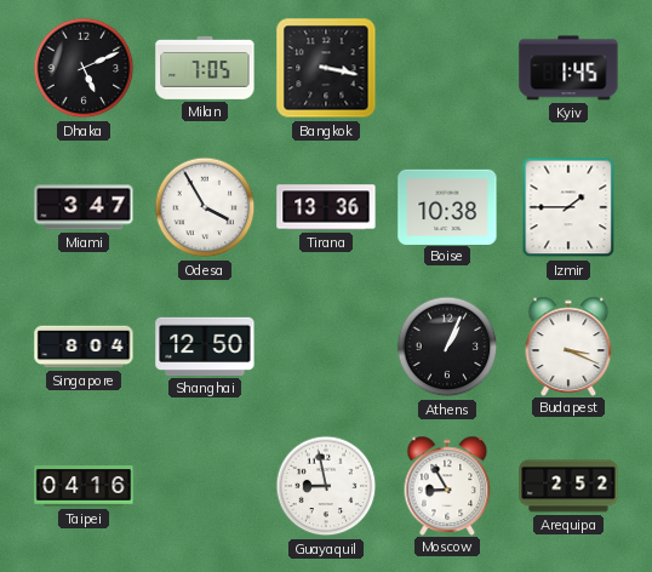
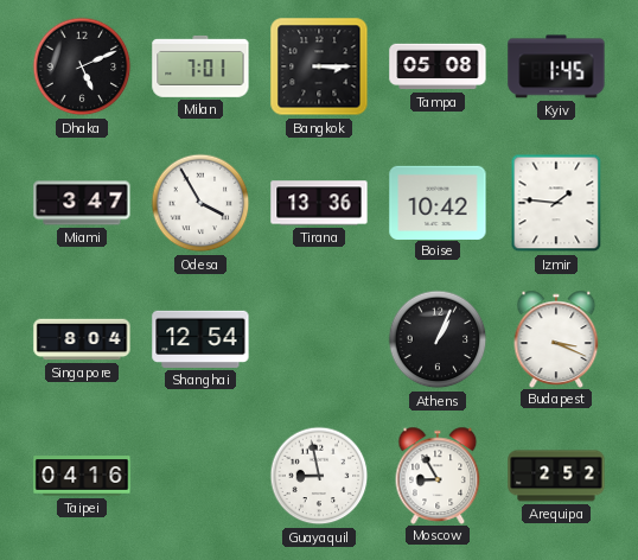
Milan: 7:05 -> 7:01 (200, 66)
Bangkok: 3:17 -> 3:15 (319, 66)
Tampa: none -> 05:08 (438, 66)
Boise: 10:38 -> 10:42 (438, 202)
Izmir: 1:45 -> 1:46 (556, 203)
Shanghai: 12:50 -> 12:54 (200, 339)
